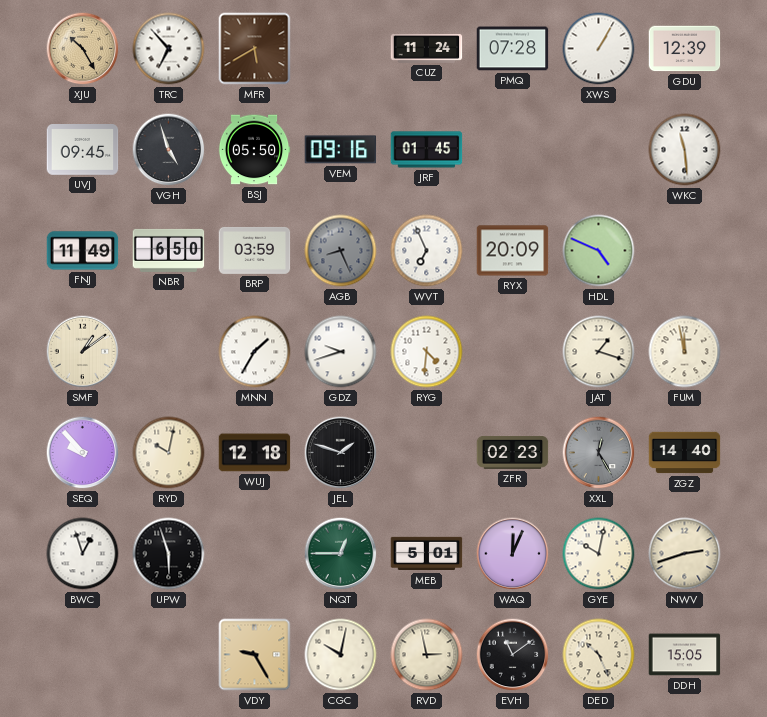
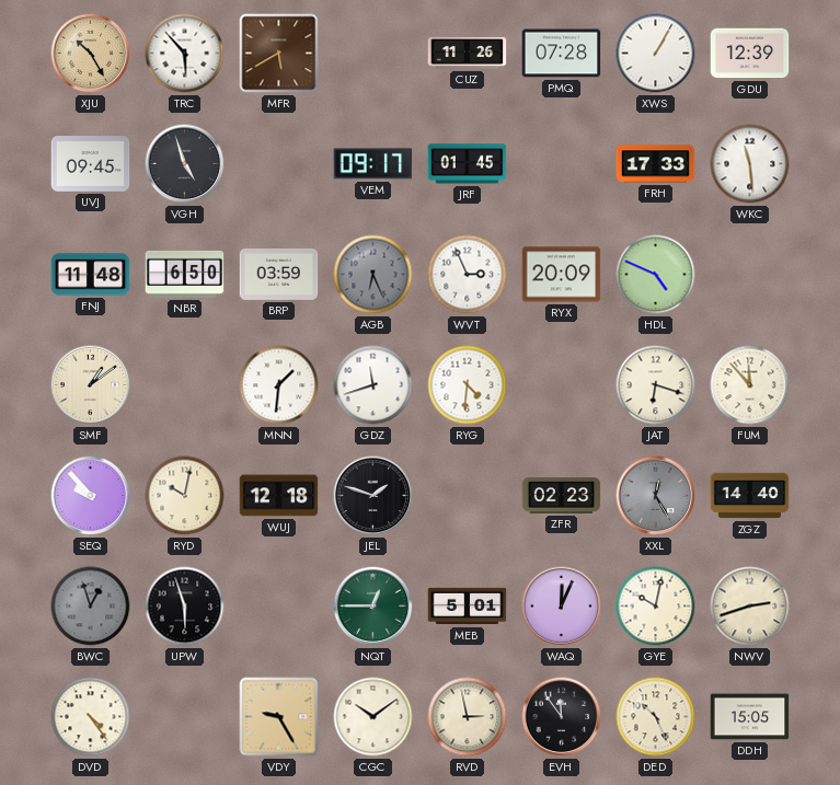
TRC: 6:53 -> 5:53 (185, 54)
CUZ: 11:24 -> 11:26 (468, 54)
BSJ: 05:50 -> none (254, 150)
VEM: 09:16 -> 09:17 (373, 164)
FRH: none -> 17:33 (656, 164)
FNJ: 11:49 -> 11:48 (91, 275)
AGB: 8:26 -> 6:26 (373, 275)
WVT: 6:56 -> 2:56 (468, 275)
MNN: 1:35 -> 1:31 (279, 385)
GDZ: 9:42 -> 11:42 (373, 385)
JAT: 1:18 -> 6:18 (656, 385)
FUM: 11:58 -> 11:53 (750, 385)
BWC dial: white -> grey (91, 607)
DVD: none -> 4:24 (91, 717)
CGC: 10:02 -> 10:09 (373, 717)
EVH: 11:09 -> 11:54 (562, 717)
